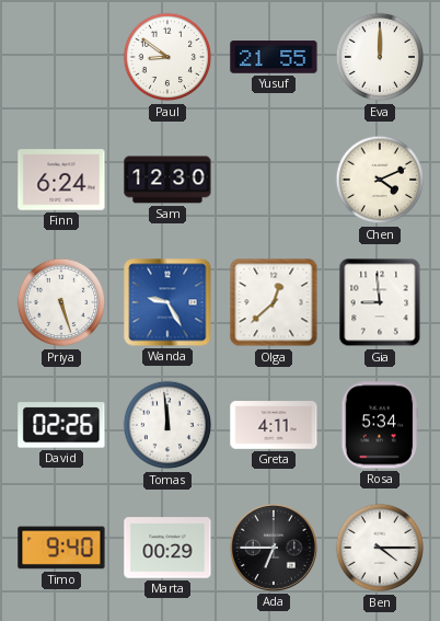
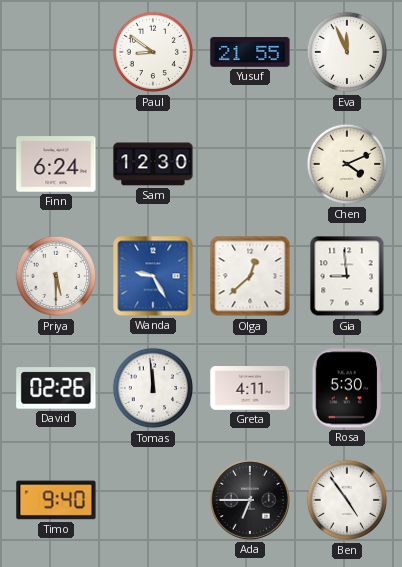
Eva: 12:00 -> 11:56 (347, 52)
Priya: 5:27 -> 5:30 (56, 276)
Rosa: 5:34 -> 5:30 (347, 388)
Marta: 00:29 -> none (167, 548)
Ben: 4:15 -> 4:54 (347, 500)
